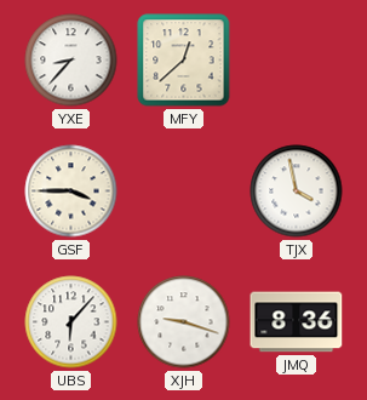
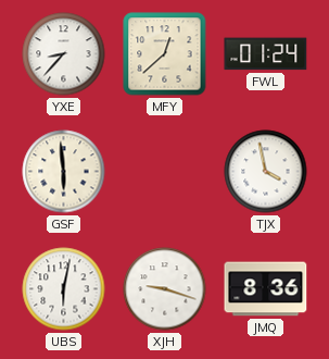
FWL: none -> 01:24 (266, 54)
GSF: 3:45 -> 5:59 (64, 172)
UBS: 6:07 -> 6:02 (64, 289)
